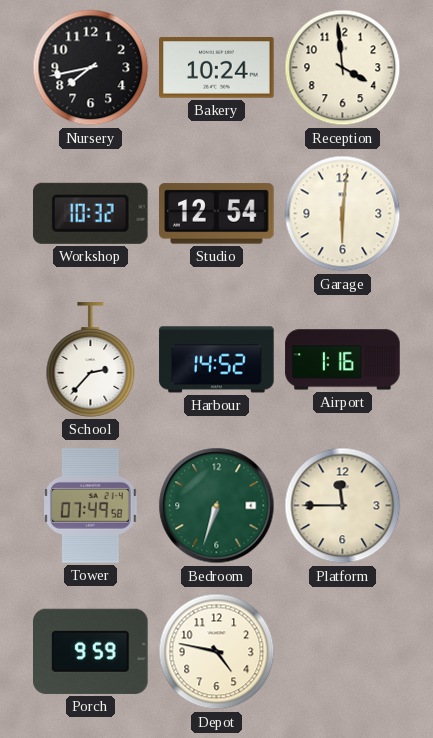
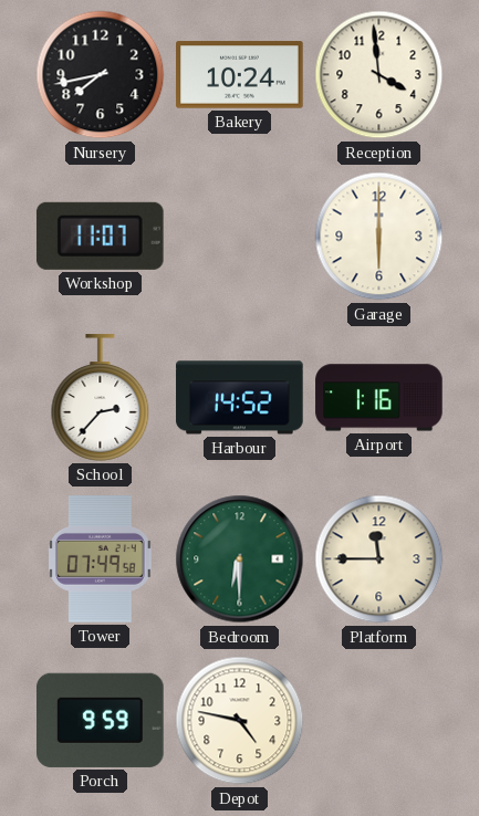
Workshop: 10:32 -> 11:07 (100, 236)
Studio: 12:54 -> none (217, 214)
Garage: 6:01 -> 6:00 (379, 237)
Bedroom: 6:33 -> 6:30 (240, 559)
